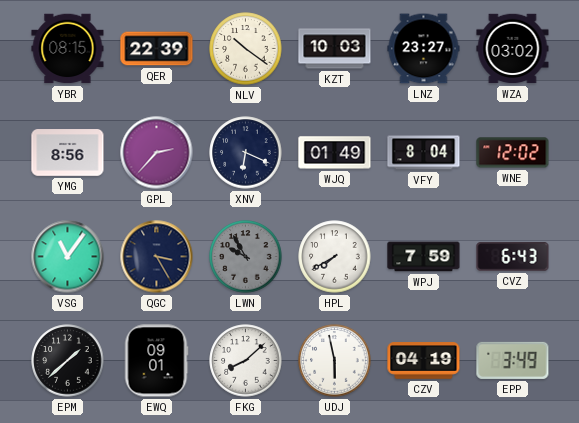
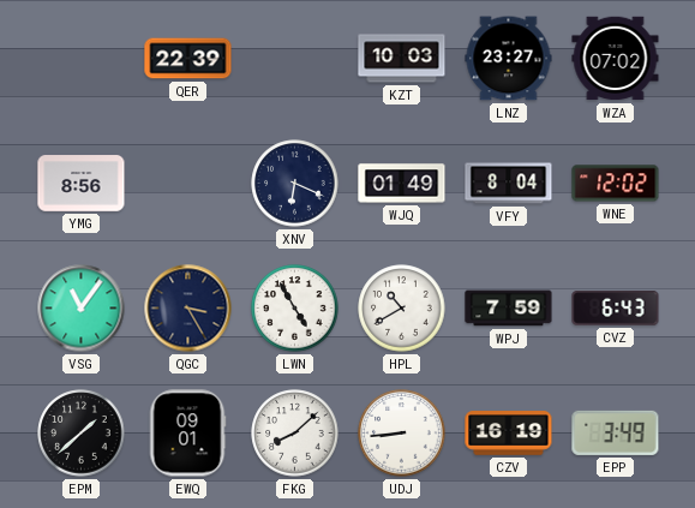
YBR: 08:15 -> none (68, 49)
NLV: 10:21 -> none (246, 49)
WZA: 03:02 -> 07:02 (616, 59)
GPL: 2:37 -> none (157, 153)
LWN: 9:55 -> 4:55 (295, 309)
LWN dial: grey -> white (295, 309)
HPL: 7:40 -> 10:40 (402, 309)
UDJ: 5:58 -> 8:44 (402, 434)
CZV: 04:19 -> 16:19 (509, 434)
